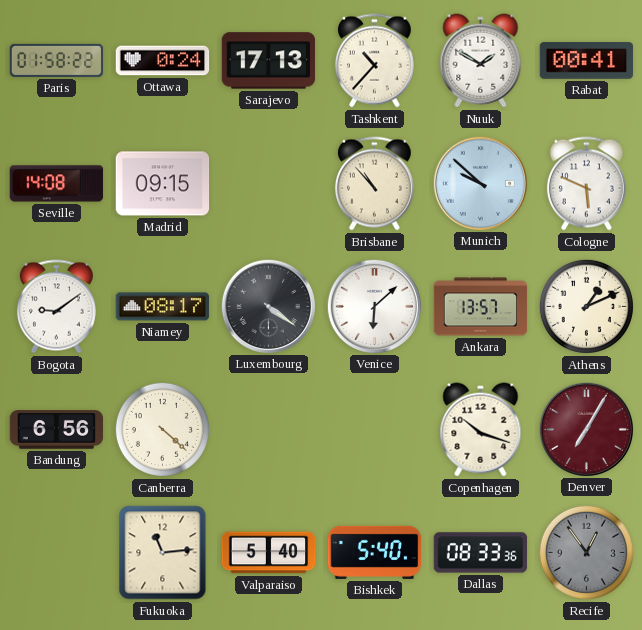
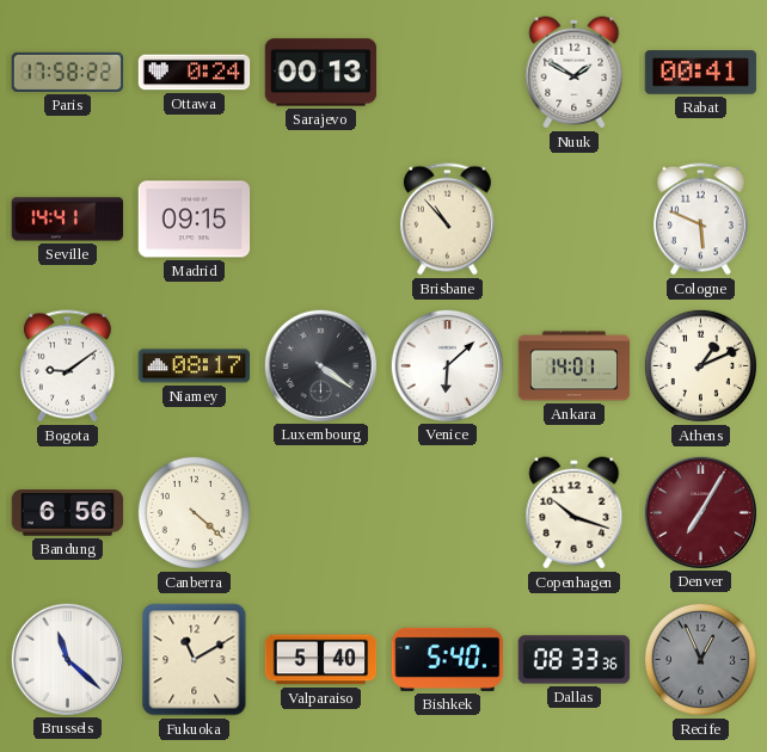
Paris: 01:58 -> 17:58 (68, 72)
Sarajevo: 17:13 -> 00:13 (321, 73)
Tashkent: 10:37 -> none (374, 61)
Seville: 14:08 -> 14:41 (68, 220)
Munich: 9:52 -> none (480, 183)
Ankara: 13:57 -> 14:01 (575, 366)
Brussels: none -> 11:22 (67, 659)
Fukuoka: 11:14 -> 11:10 (195, 660)
Recife: 12:54 -> 12:56 (700, 659)
